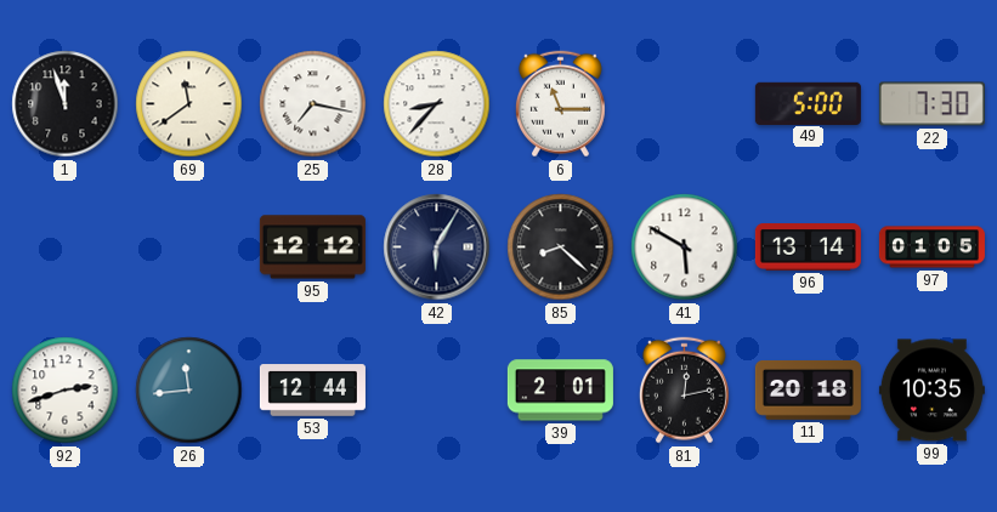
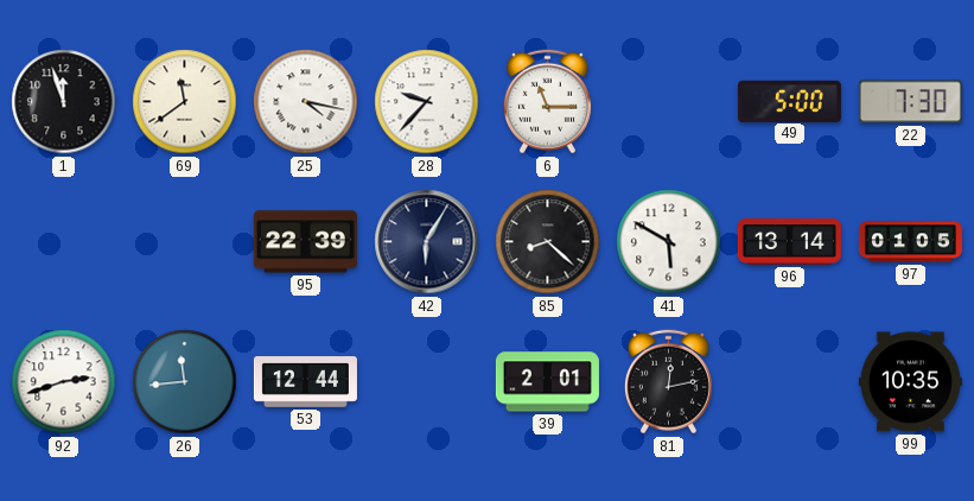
25: 7:17 -> 4:17 (306, 102)
28: 8:37 -> 9:37 (427, 102)
95: 12:12 -> 22:39 (305, 242)
11: 20:18 -> none (808, 389)
